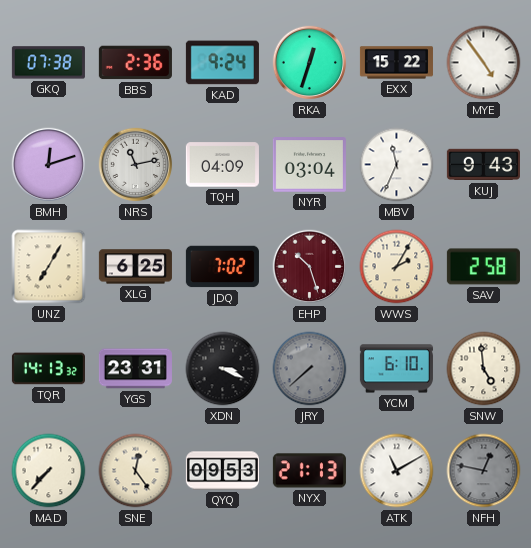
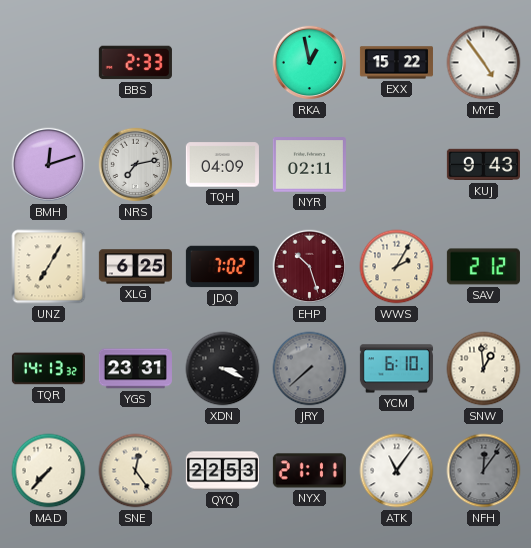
GKQ: 07:38 -> none (48, 63)
BBS: 2:36 -> 2:33 (135, 63)
KAD: 9:24 -> none (222, 63)
RKA: 12:33 -> 12:58 (310, 63)
NRS: 11:13 -> 7:13 (136, 165)
NYR: 03:04 -> 02:11 (309, 165)
MBV: 11:34 -> none (397, 165)
SAV: 2:58 -> 2:12 (483, 267)
SNW: 4:59 -> 12:59 (484, 369)
QYQ: 09:53 -> 22:53 (222, 471)
NYX: 21:13 -> 21:11 (309, 471)
ATK: 11:10 -> 11:06 (397, 471)
NFH: 12:47 -> 12:06 (484, 471)
